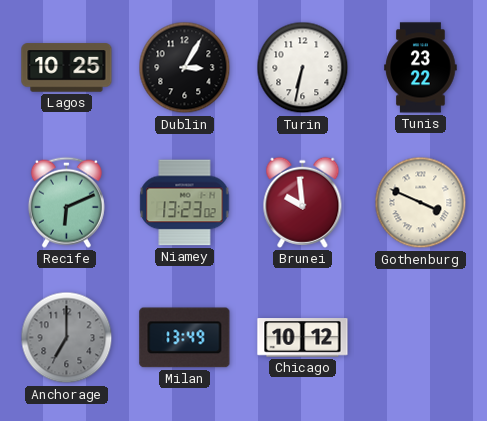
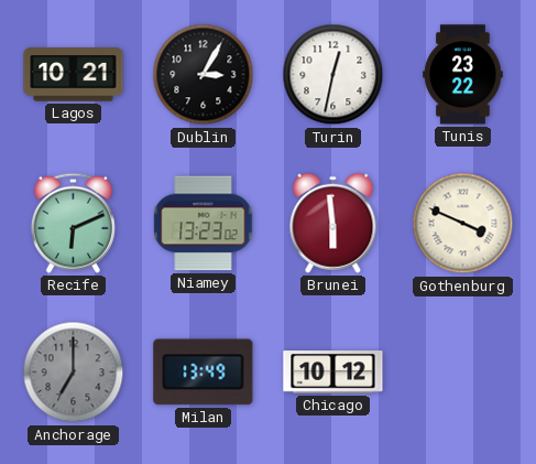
Lagos: 10:25 -> 10:21 (74, 75)
Turin: 6:32 -> 12:32 (333, 75)
Brunei: 9:59 -> 5:59 (333, 223)
